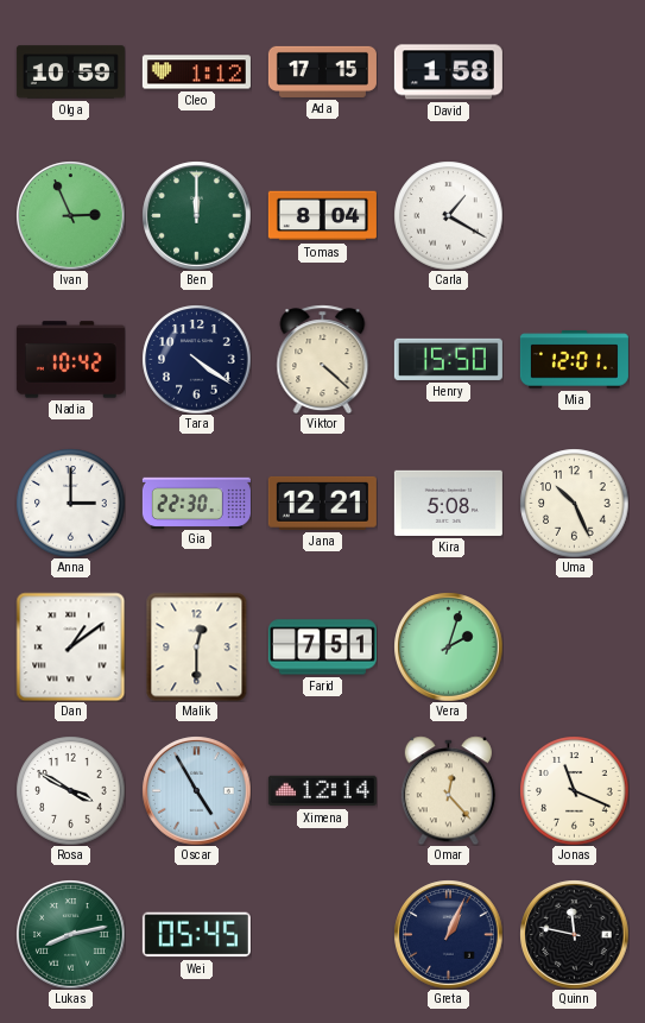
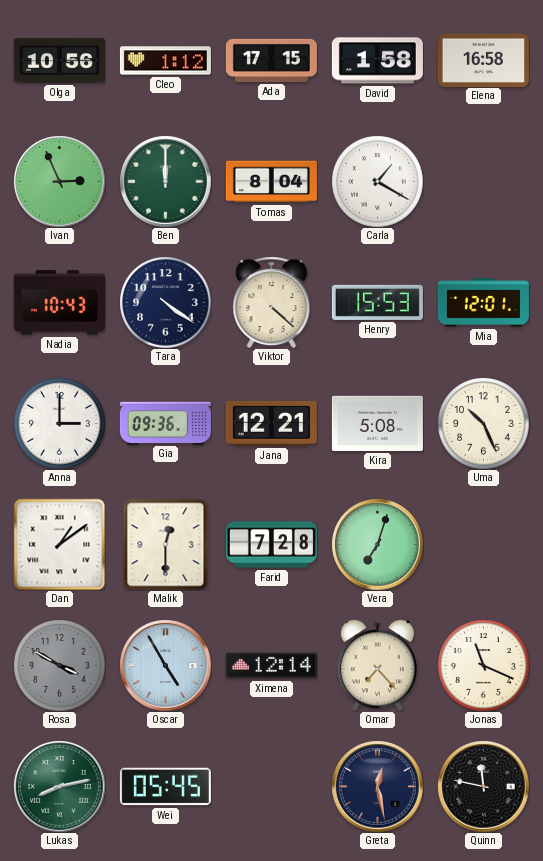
Olga: 10:59 -> 10:56 (59, 61)
Elena: none -> 16:58 (483, 60)
Nadia: 10:42 -> 10:43 (59, 303)
Henry: 15:50 -> 15:53 (377, 302)
Gia: 22:30 -> 09:36 (165, 423)
Farid: 7:51 -> 7:28 (271, 545)
Vera: 2:03 -> 7:03 (377, 544)
Rosa dial: white -> grey (59, 665)
Omar: 12:23 -> 7:23 (377, 665)
Greta: 1:04 -> 12:28 (377, 786)
